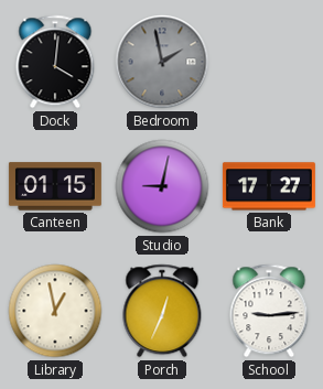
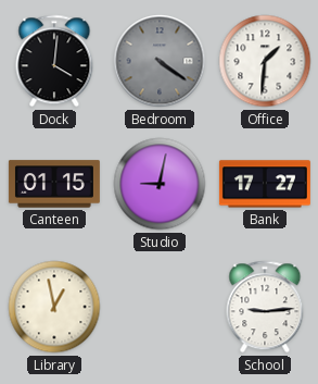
Bedroom: 1:58 -> 4:21 (160, 61)
Office: none -> 1:31 (265, 61)
Porch: 12:34 -> none (162, 311)
